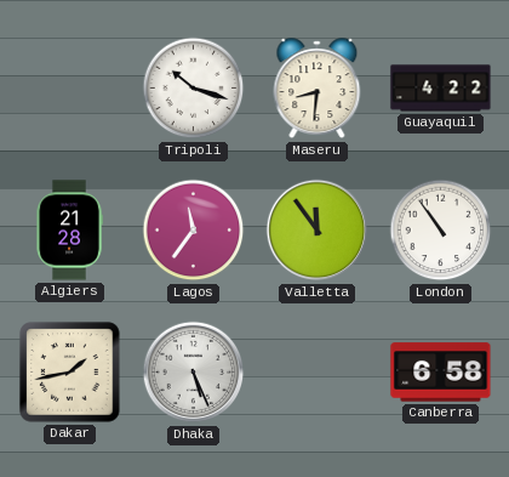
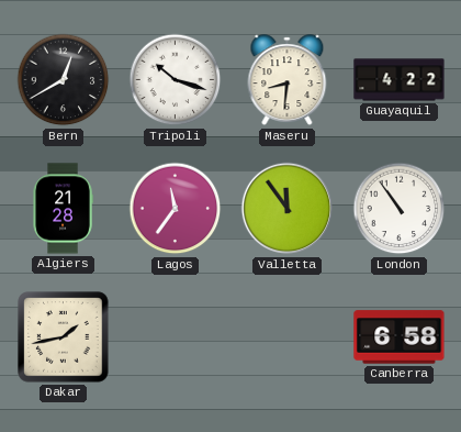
Bern: none -> 12:40 (64, 80)
Dhaka: 5:26 -> none (194, 373)
